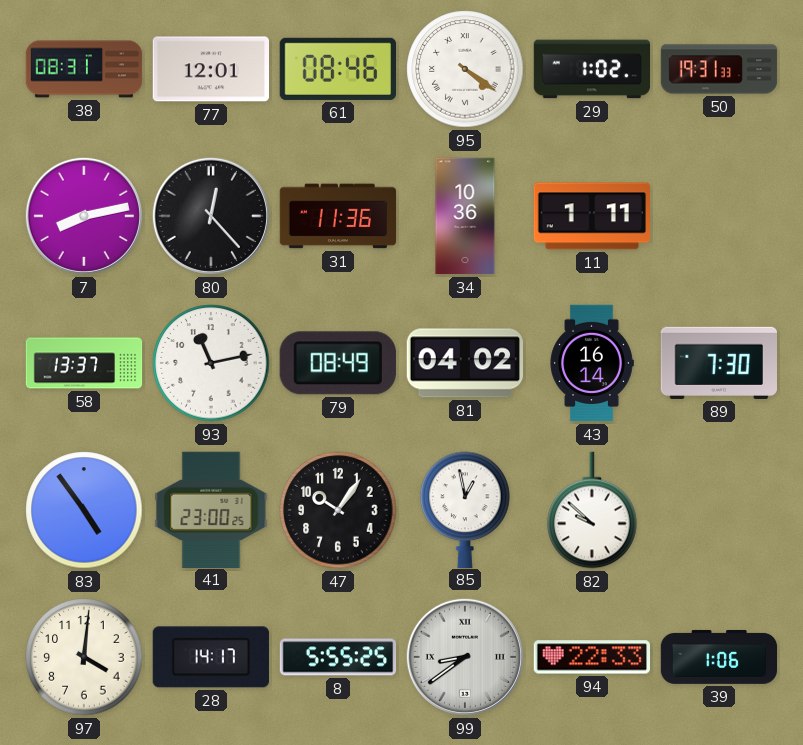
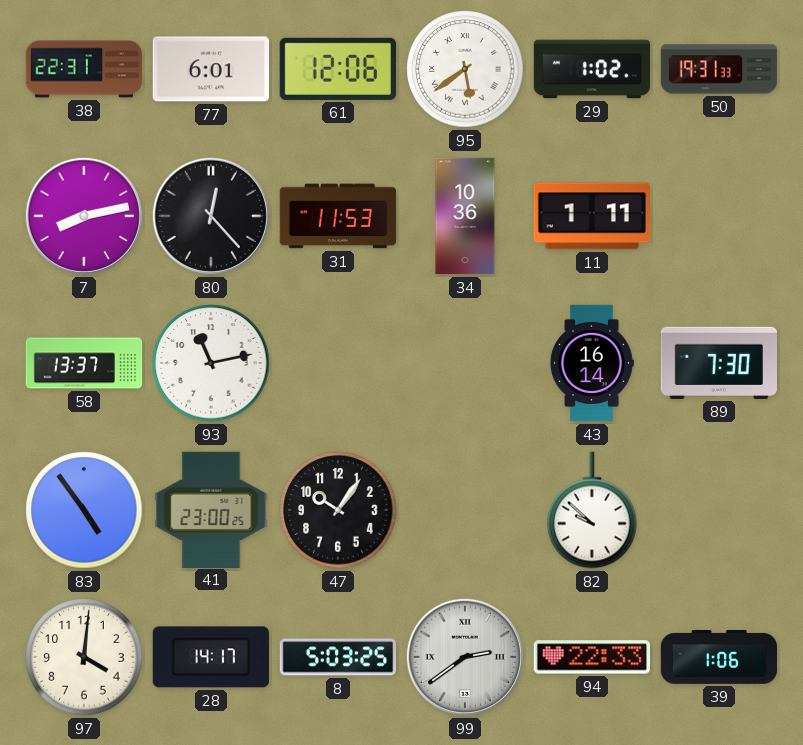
38: 08:31 -> 22:31 (84, 69)
77: 12:01 -> 6:01 (210, 69)
61: 08:46 -> 12:06 (337, 69)
95: 4:21 -> 5:39 (465, 69)
31: 11:36 -> 11:53 (338, 216)
79: 08:49 -> none (338, 363)
81: 04:02 -> none (464, 363)
85: 12:58 -> none (465, 509)
8: 5:55 -> 5:03 (338, 657)
99: 8:39 -> 2:39 (465, 657)
